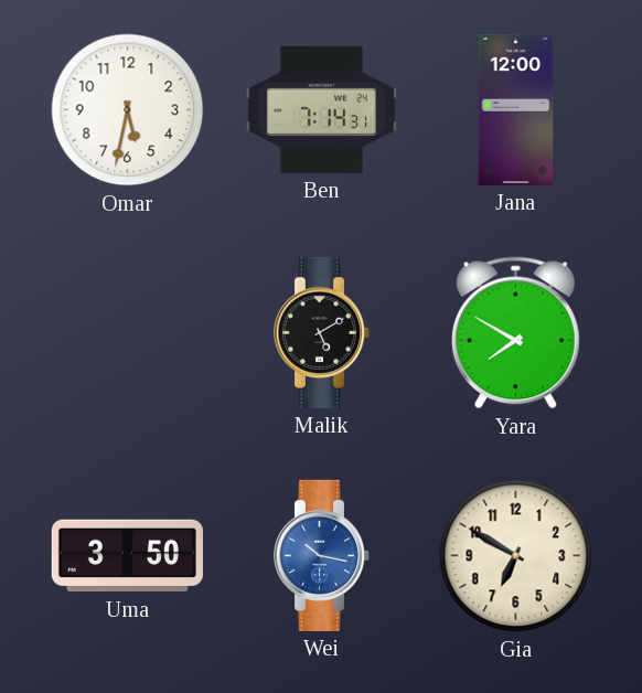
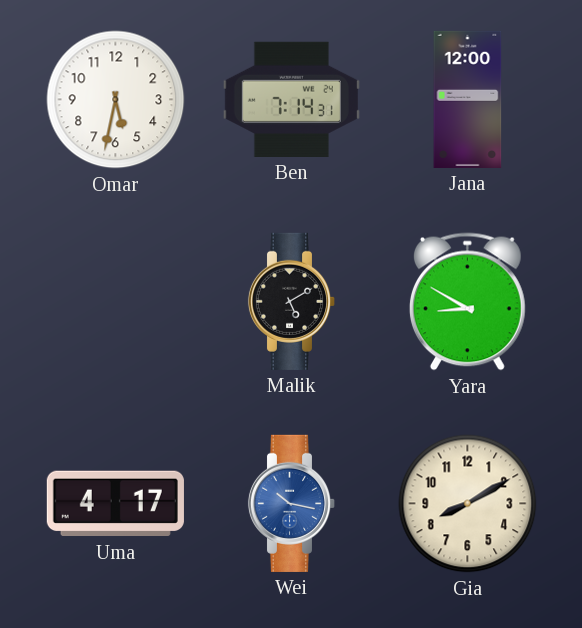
Yara: 7:50 -> 8:50 (467, 302)
Uma: 3:50 -> 4:17 (115, 504)
Gia: 6:50 -> 8:10 (468, 504)
